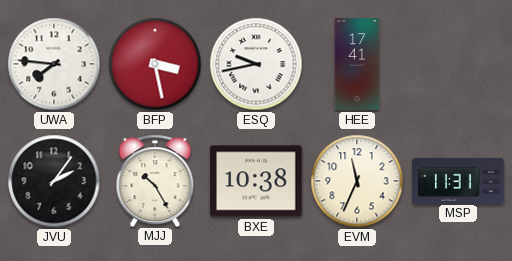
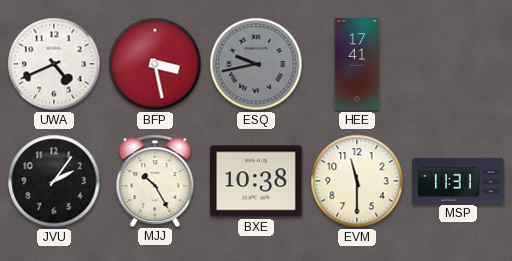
UWA: 7:46 -> 4:41 (54, 64)
ESQ dial: white -> grey (256, 64)
EVM: 11:34 -> 11:30 (357, 181)
